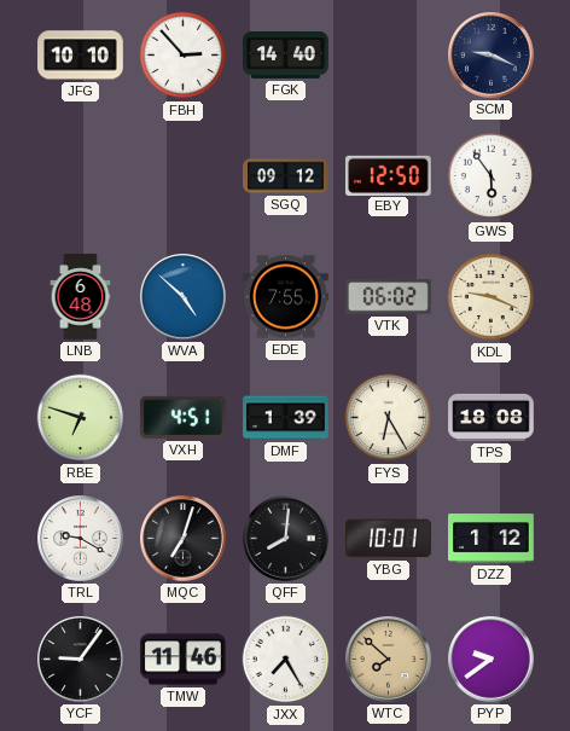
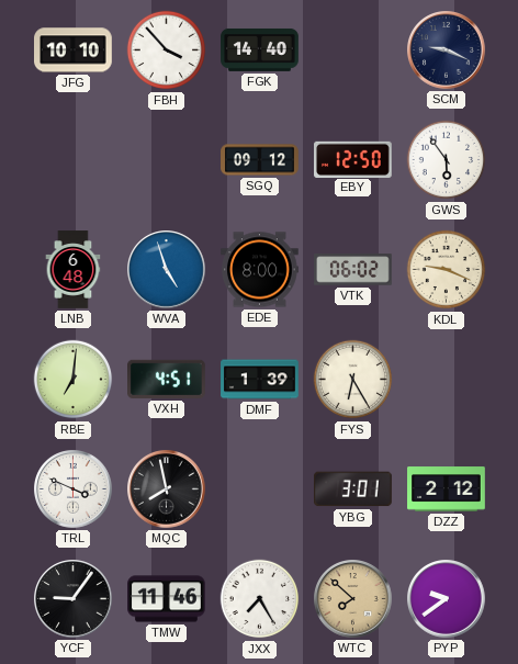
FBH: 2:53 -> 3:53 (167, 50)
WVA: 4:52 -> 4:57 (167, 270)
EDE: 7:55 -> 8:00 (260, 270)
RBE: 6:48 -> 7:01 (74, 380)
TPS: 18:08 -> none (492, 417)
TRL: 9:20 -> 3:49 (74, 489)
MQC: 7:03 -> 7:58 (167, 489)
QFF: 8:01 -> none (286, 539)
YBG: 10:01 -> 3:01 (352, 489)
DZZ: 1:12 -> 2:12 (447, 489)
